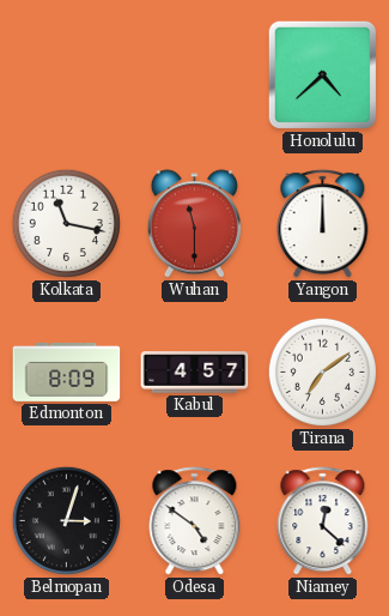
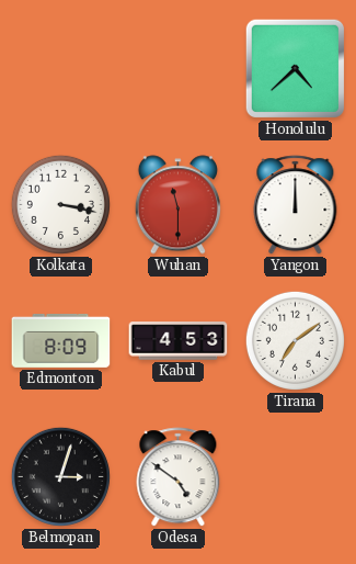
Kolkata: 11:17 -> 3:17 (60, 204)
Kabul: 4:57 -> 4:53 (179, 341)
Niamey: 12:22 -> none (323, 521)
